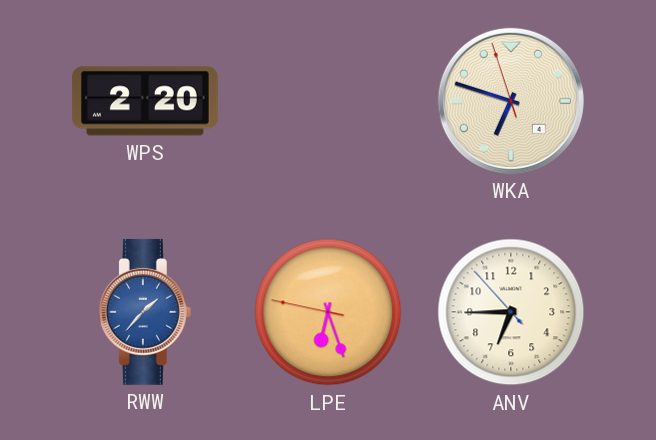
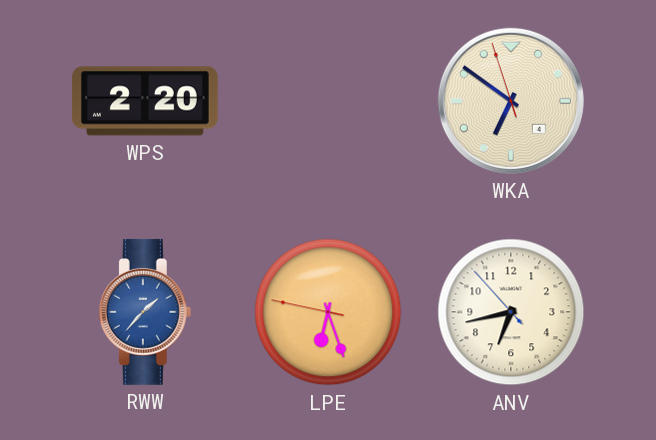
WKA: 6:47 -> 6:50 (511, 101)
ANV: 6:44 -> 6:42 (511, 312)
